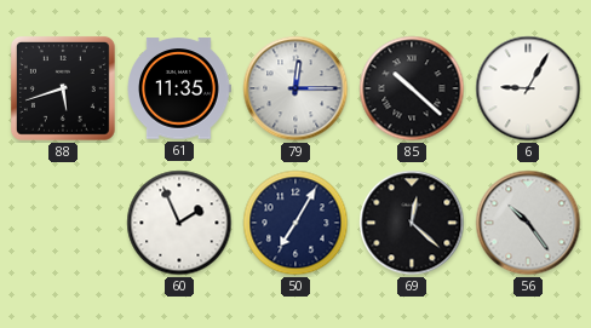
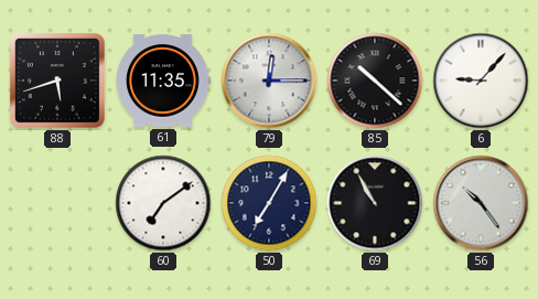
6: 9:05 -> 9:07 (481, 81)
60: 1:56 -> 7:09 (163, 203)
69: 12:22 -> 10:55 (375, 203)
